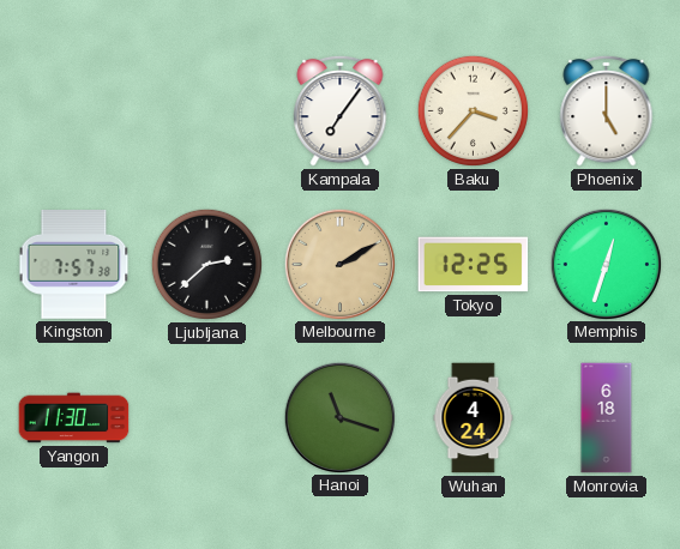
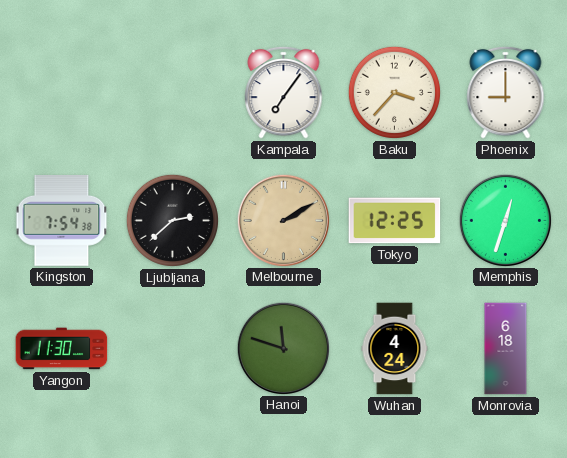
Phoenix: 5:00 -> 9:00 (506, 92)
Kingston: 7:57 -> 7:54 (62, 221)
Hanoi: 11:18 -> 11:48 (283, 348)
